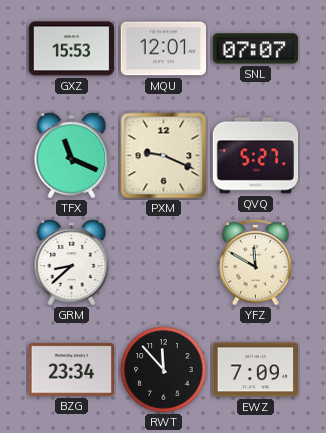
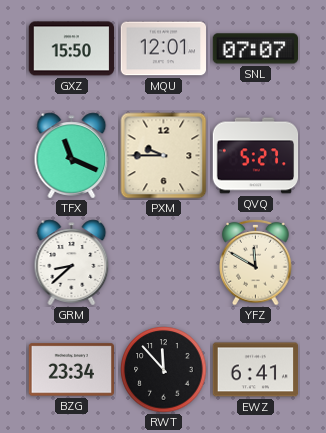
GXZ: 15:53 -> 15:50 (71, 49)
PXM: 9:19 -> 9:45 (164, 156)
EWZ: 7:09 -> 6:41 (255, 370)
